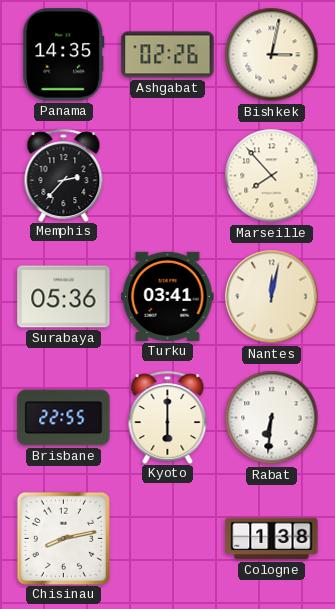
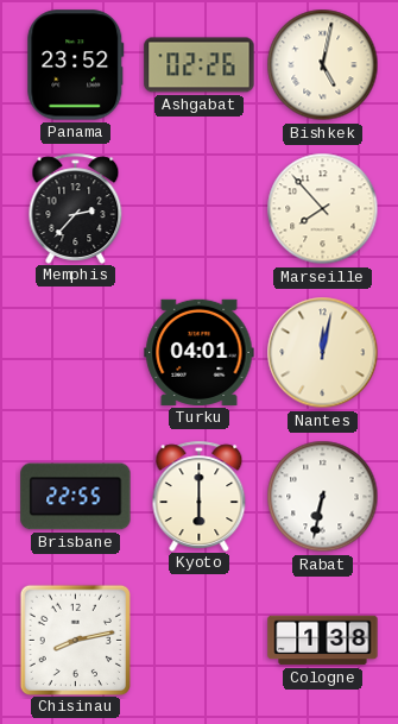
Panama: 14:35 -> 23:52 (76, 65)
Bishkek: 3:02 -> 5:02 (323, 65)
Surabaya: 05:36 -> none (64, 297)
Turku: 03:41 -> 04:01 (200, 352)
Rabat: 6:31 -> 6:32 (323, 497)
